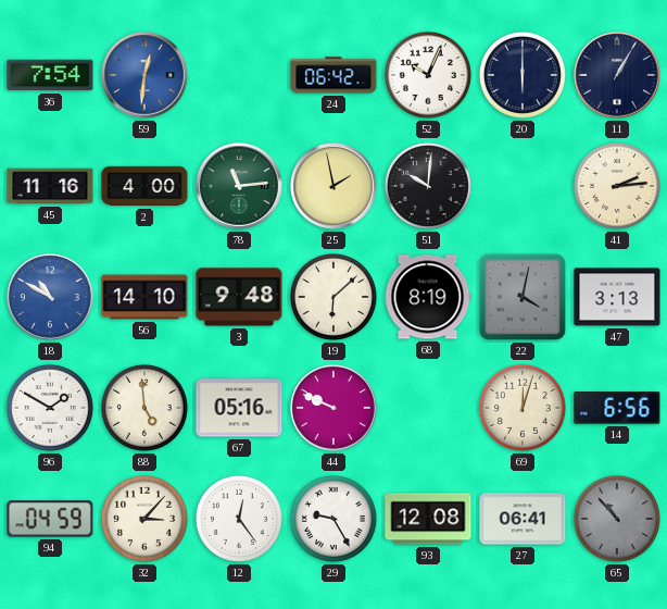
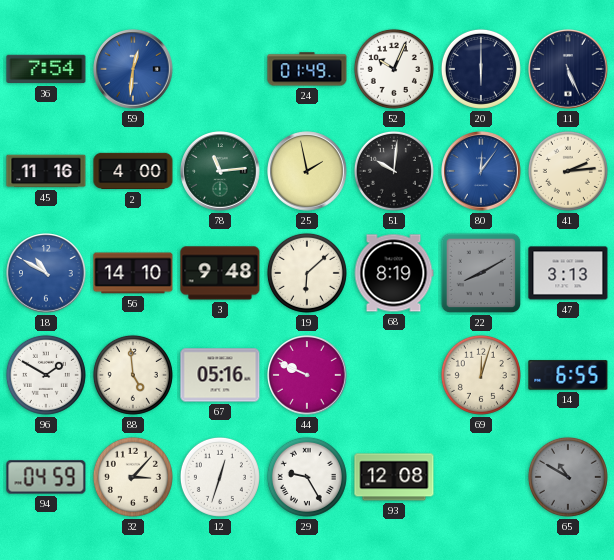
24: 06:42 -> 01:49 (307, 69)
11: 1:05 -> 5:26 (568, 69)
80: none -> 12:06 (481, 171)
22: 4:02 -> 8:10 (481, 273)
14: 6:56 -> 6:55 (568, 375)
12: 12:24 -> 12:33 (220, 477)
27: 06:41 -> none (523, 519)
65: 10:53 -> 10:50 (568, 477)
